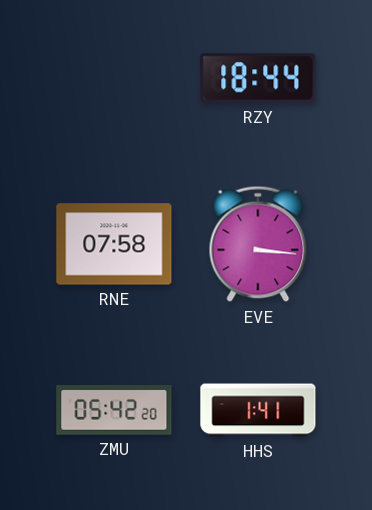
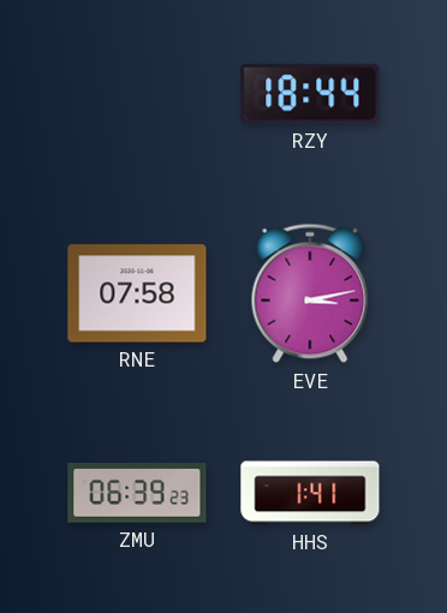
EVE: 3:16 -> 3:13 (310, 293)
ZMU: 05:42 -> 06:39 (137, 493)
